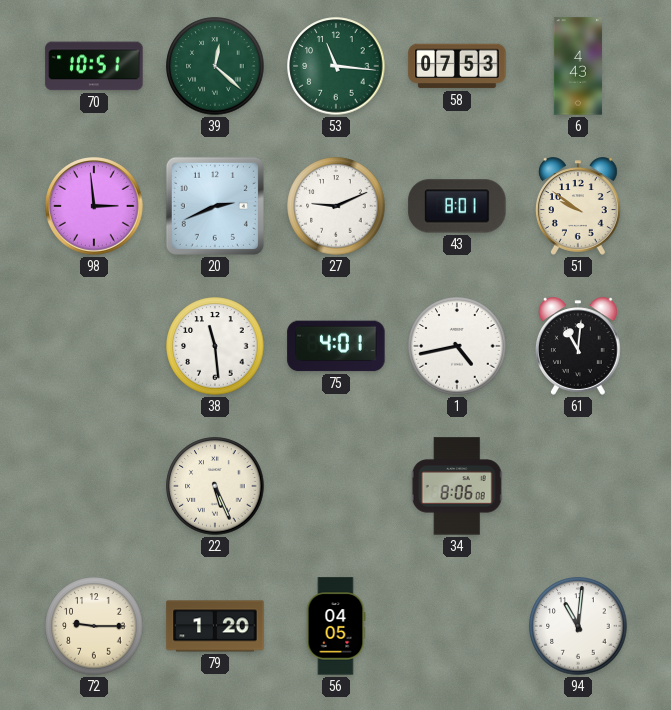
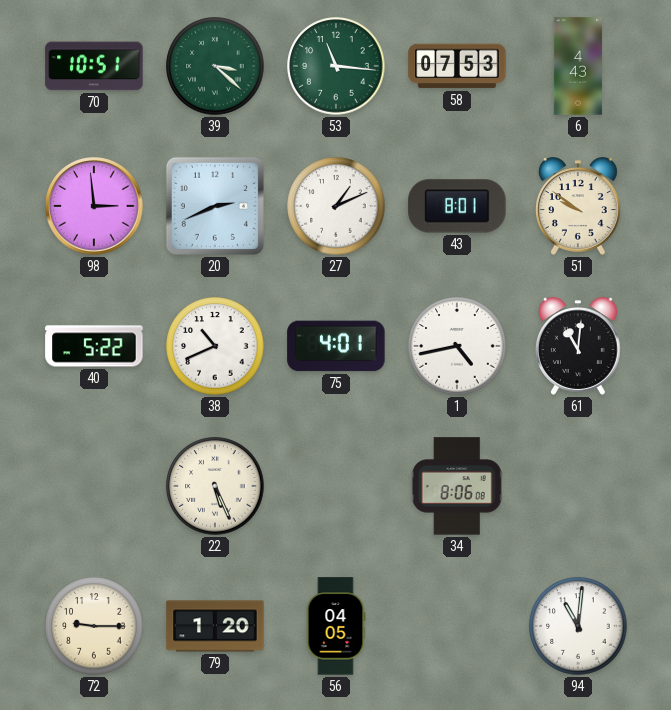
39: 12:22 -> 3:22 (215, 66)
27: 9:11 -> 1:11 (336, 206)
40: none -> 5:22 (94, 346)
38: 11:29 -> 10:41 (215, 346)
